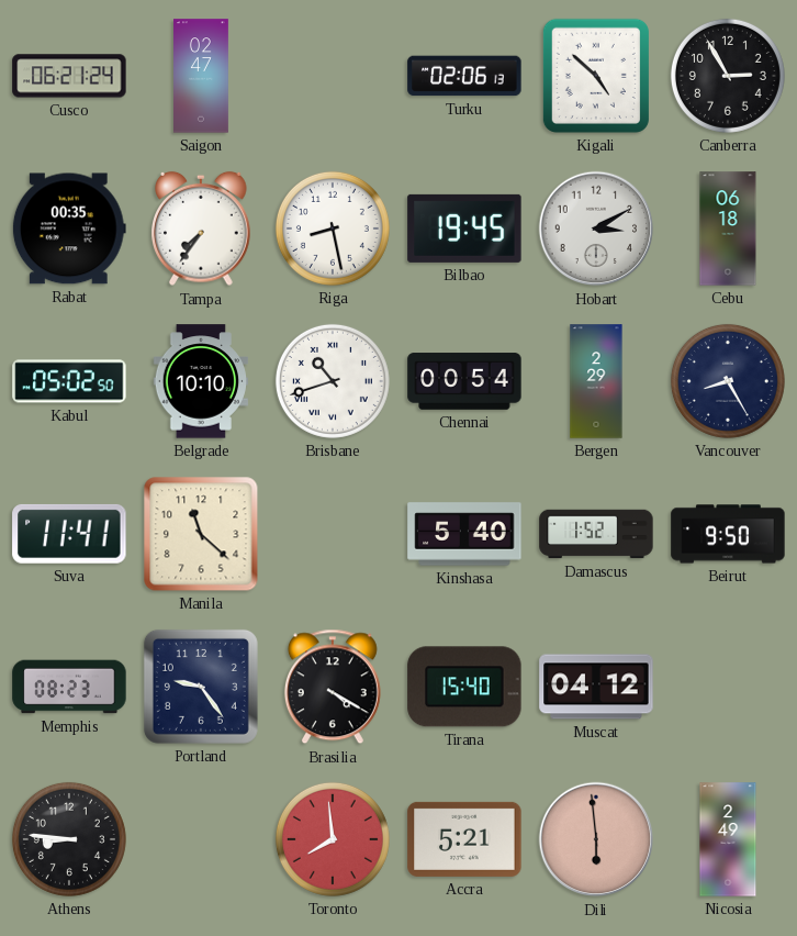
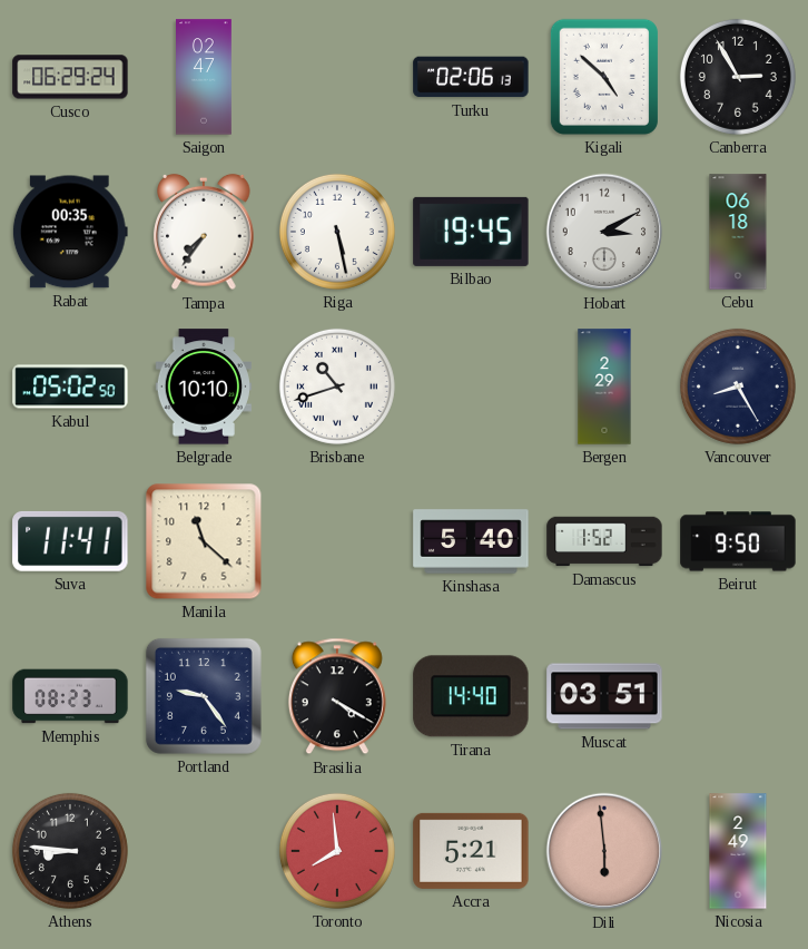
Cusco: 06:21 -> 06:29 (70, 77)
Riga: 8:28 -> 5:28 (337, 232)
Chennai: 00:54 -> none (464, 381)
Tirana: 15:40 -> 14:40 (471, 696)
Muscat: 04:12 -> 03:51 (604, 696)
